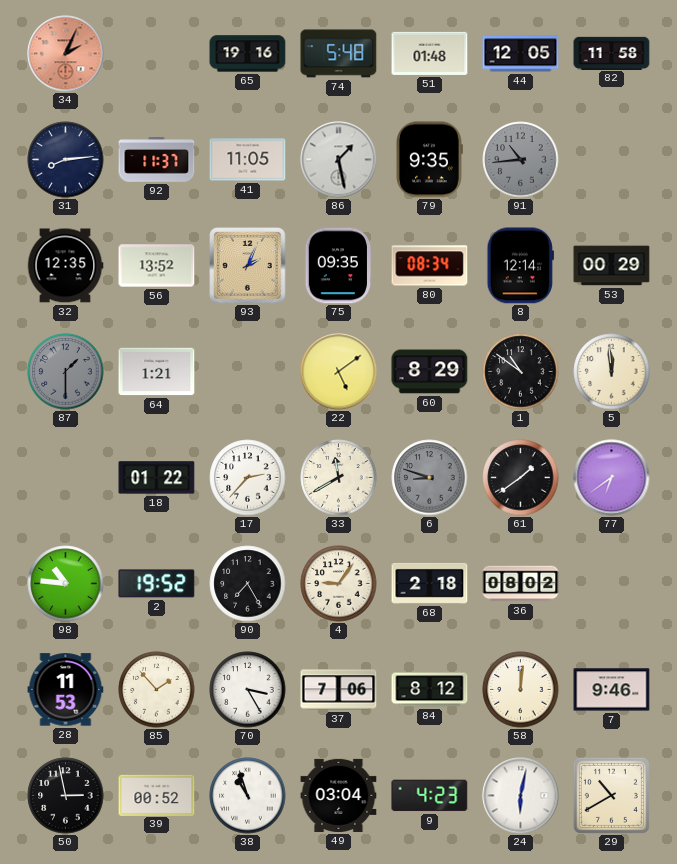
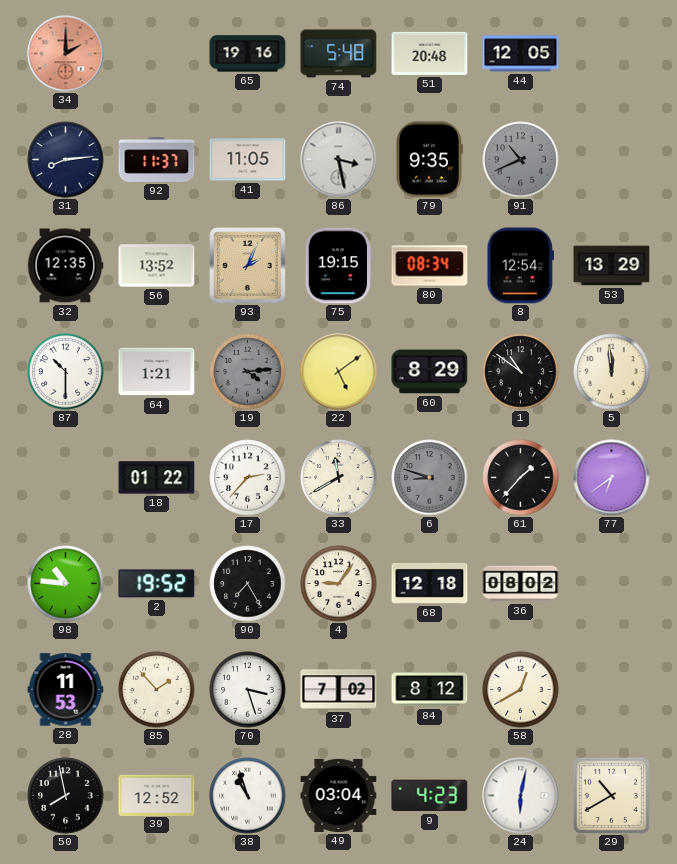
34: 2:04 -> 2:00 (66, 54)
51: 01:48 -> 20:48 (430, 53)
82: 11:58 -> none (612, 53)
86: 1:28 -> 3:28 (339, 160)
91: 10:44 -> 10:41 (521, 160)
75: 09:35 -> 19:15 (338, 266)
8: 12:14 -> 12:54 (520, 266)
53: 00:29 -> 13:29 (612, 266)
87: 1:30 -> 10:30 (66, 372)
87 dial: grey -> white (66, 372)
19: none -> 4:14 (248, 372)
61: 1:39 -> 1:37 (521, 478)
68: 2:18 -> 12:18 (430, 583)
70: 3:25 -> 3:27 (248, 690)
37: 7:06 -> 7:02 (339, 690)
58: 12:01 -> 12:40 (521, 690)
7: 9:46 -> none (612, 690)
50: 2:58 -> 7:58 (66, 796)
39: 00:52 -> 12:52 (157, 795)
